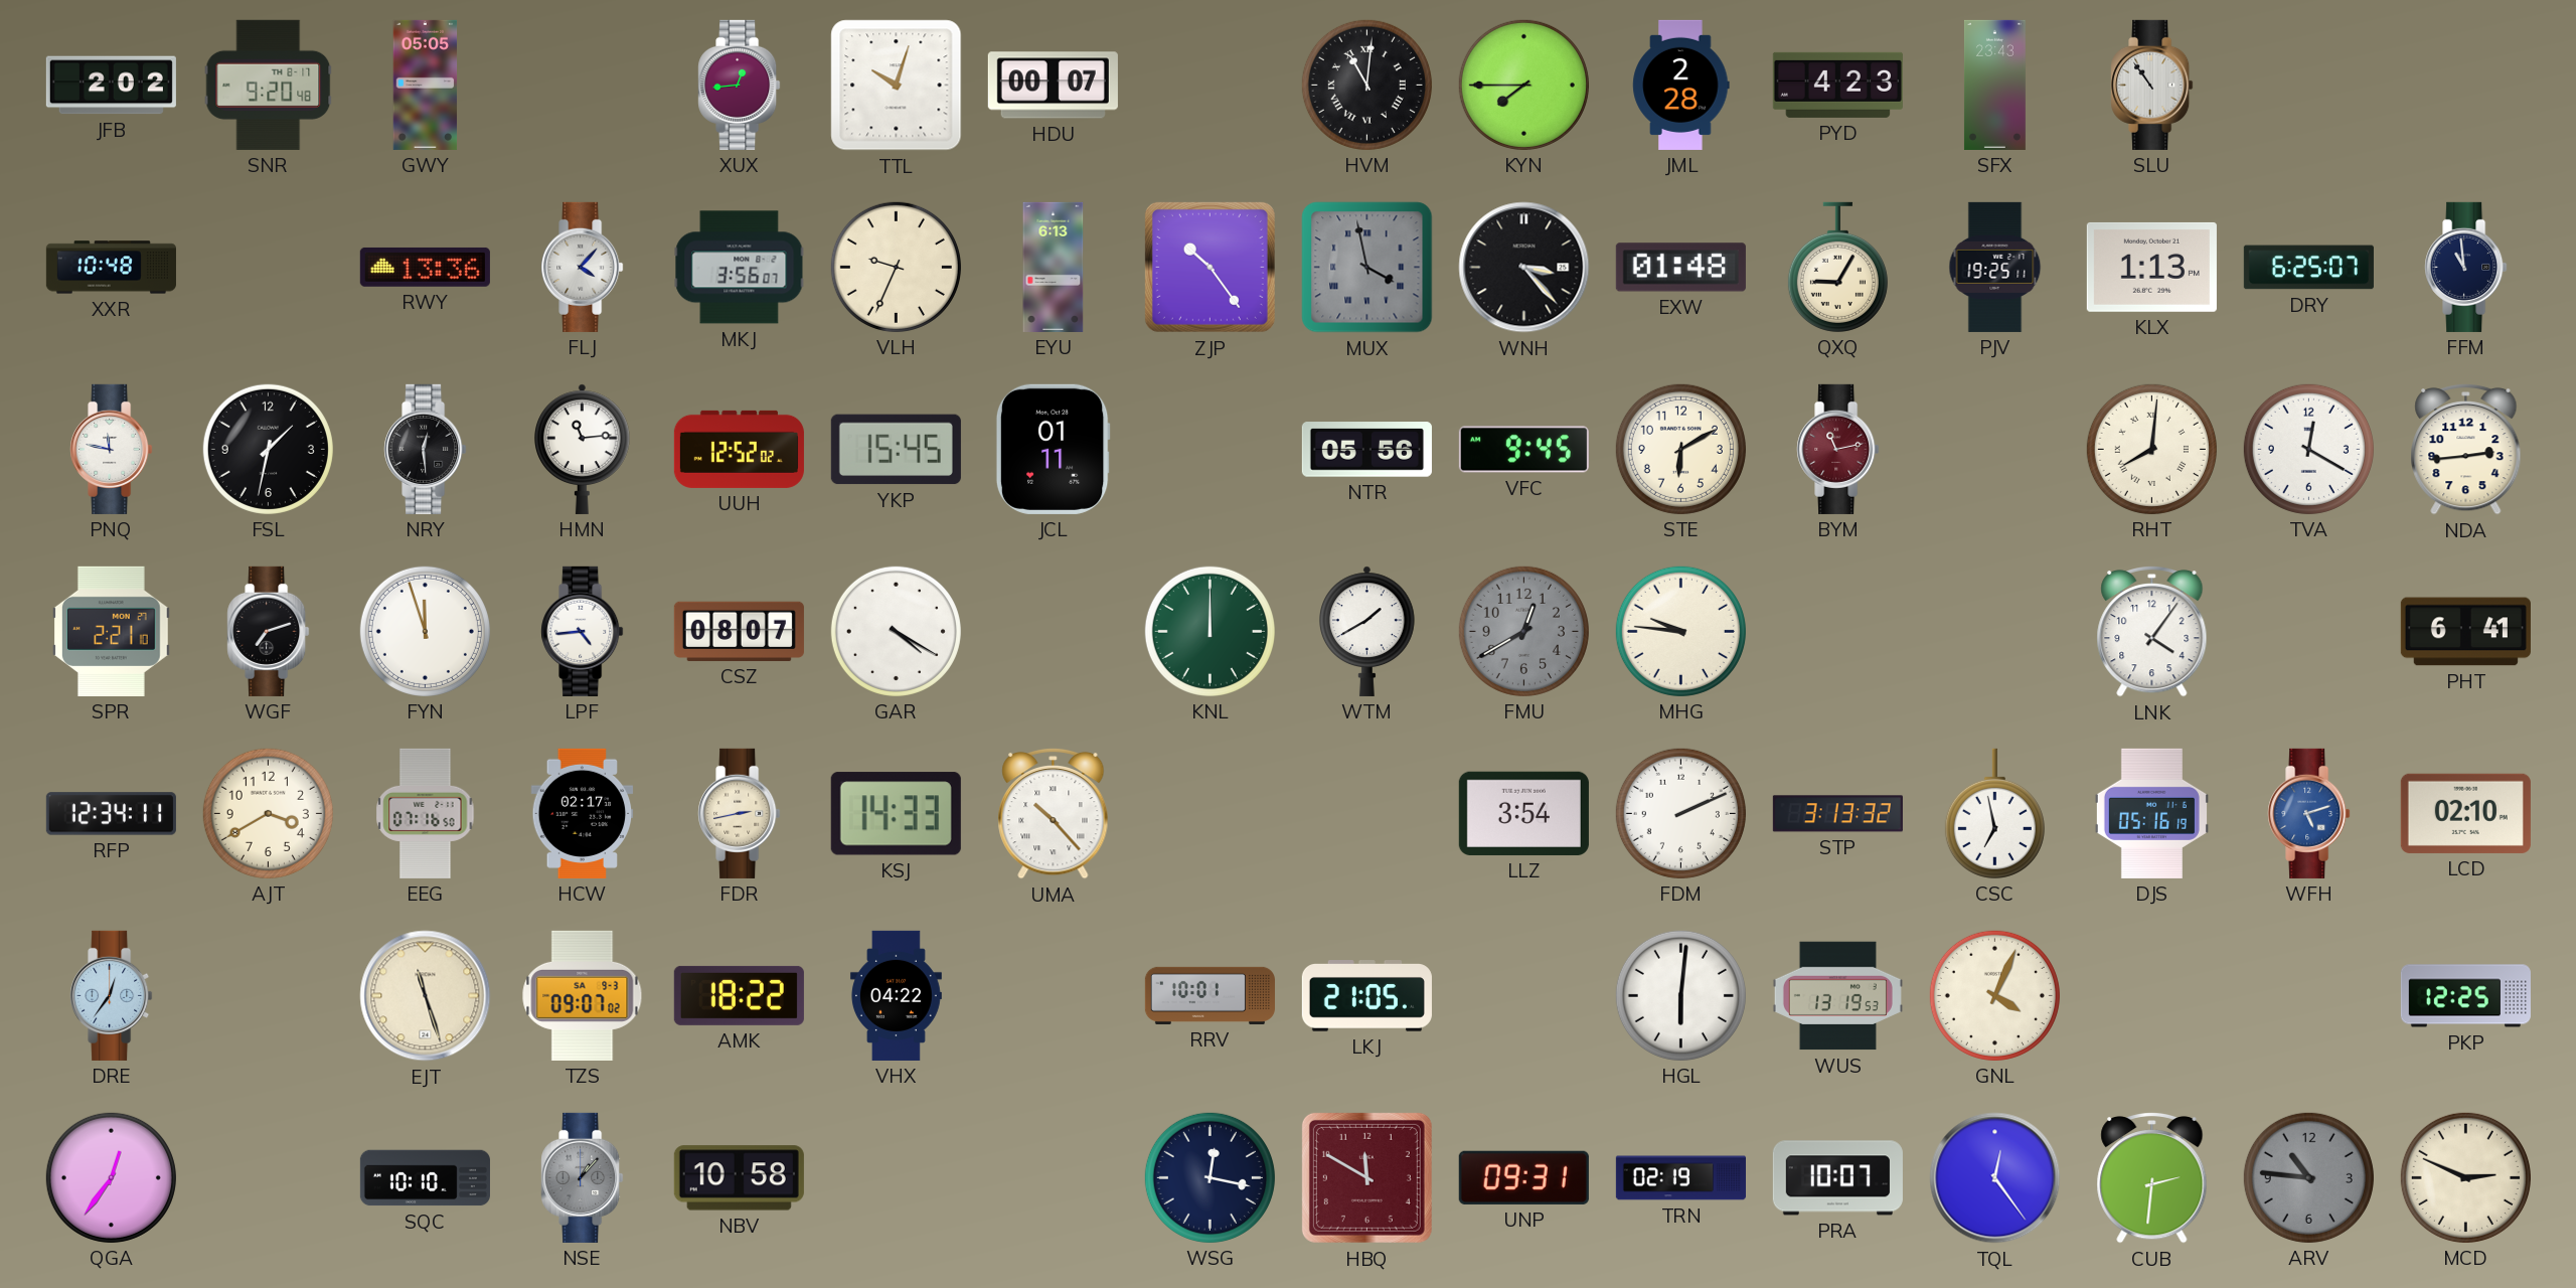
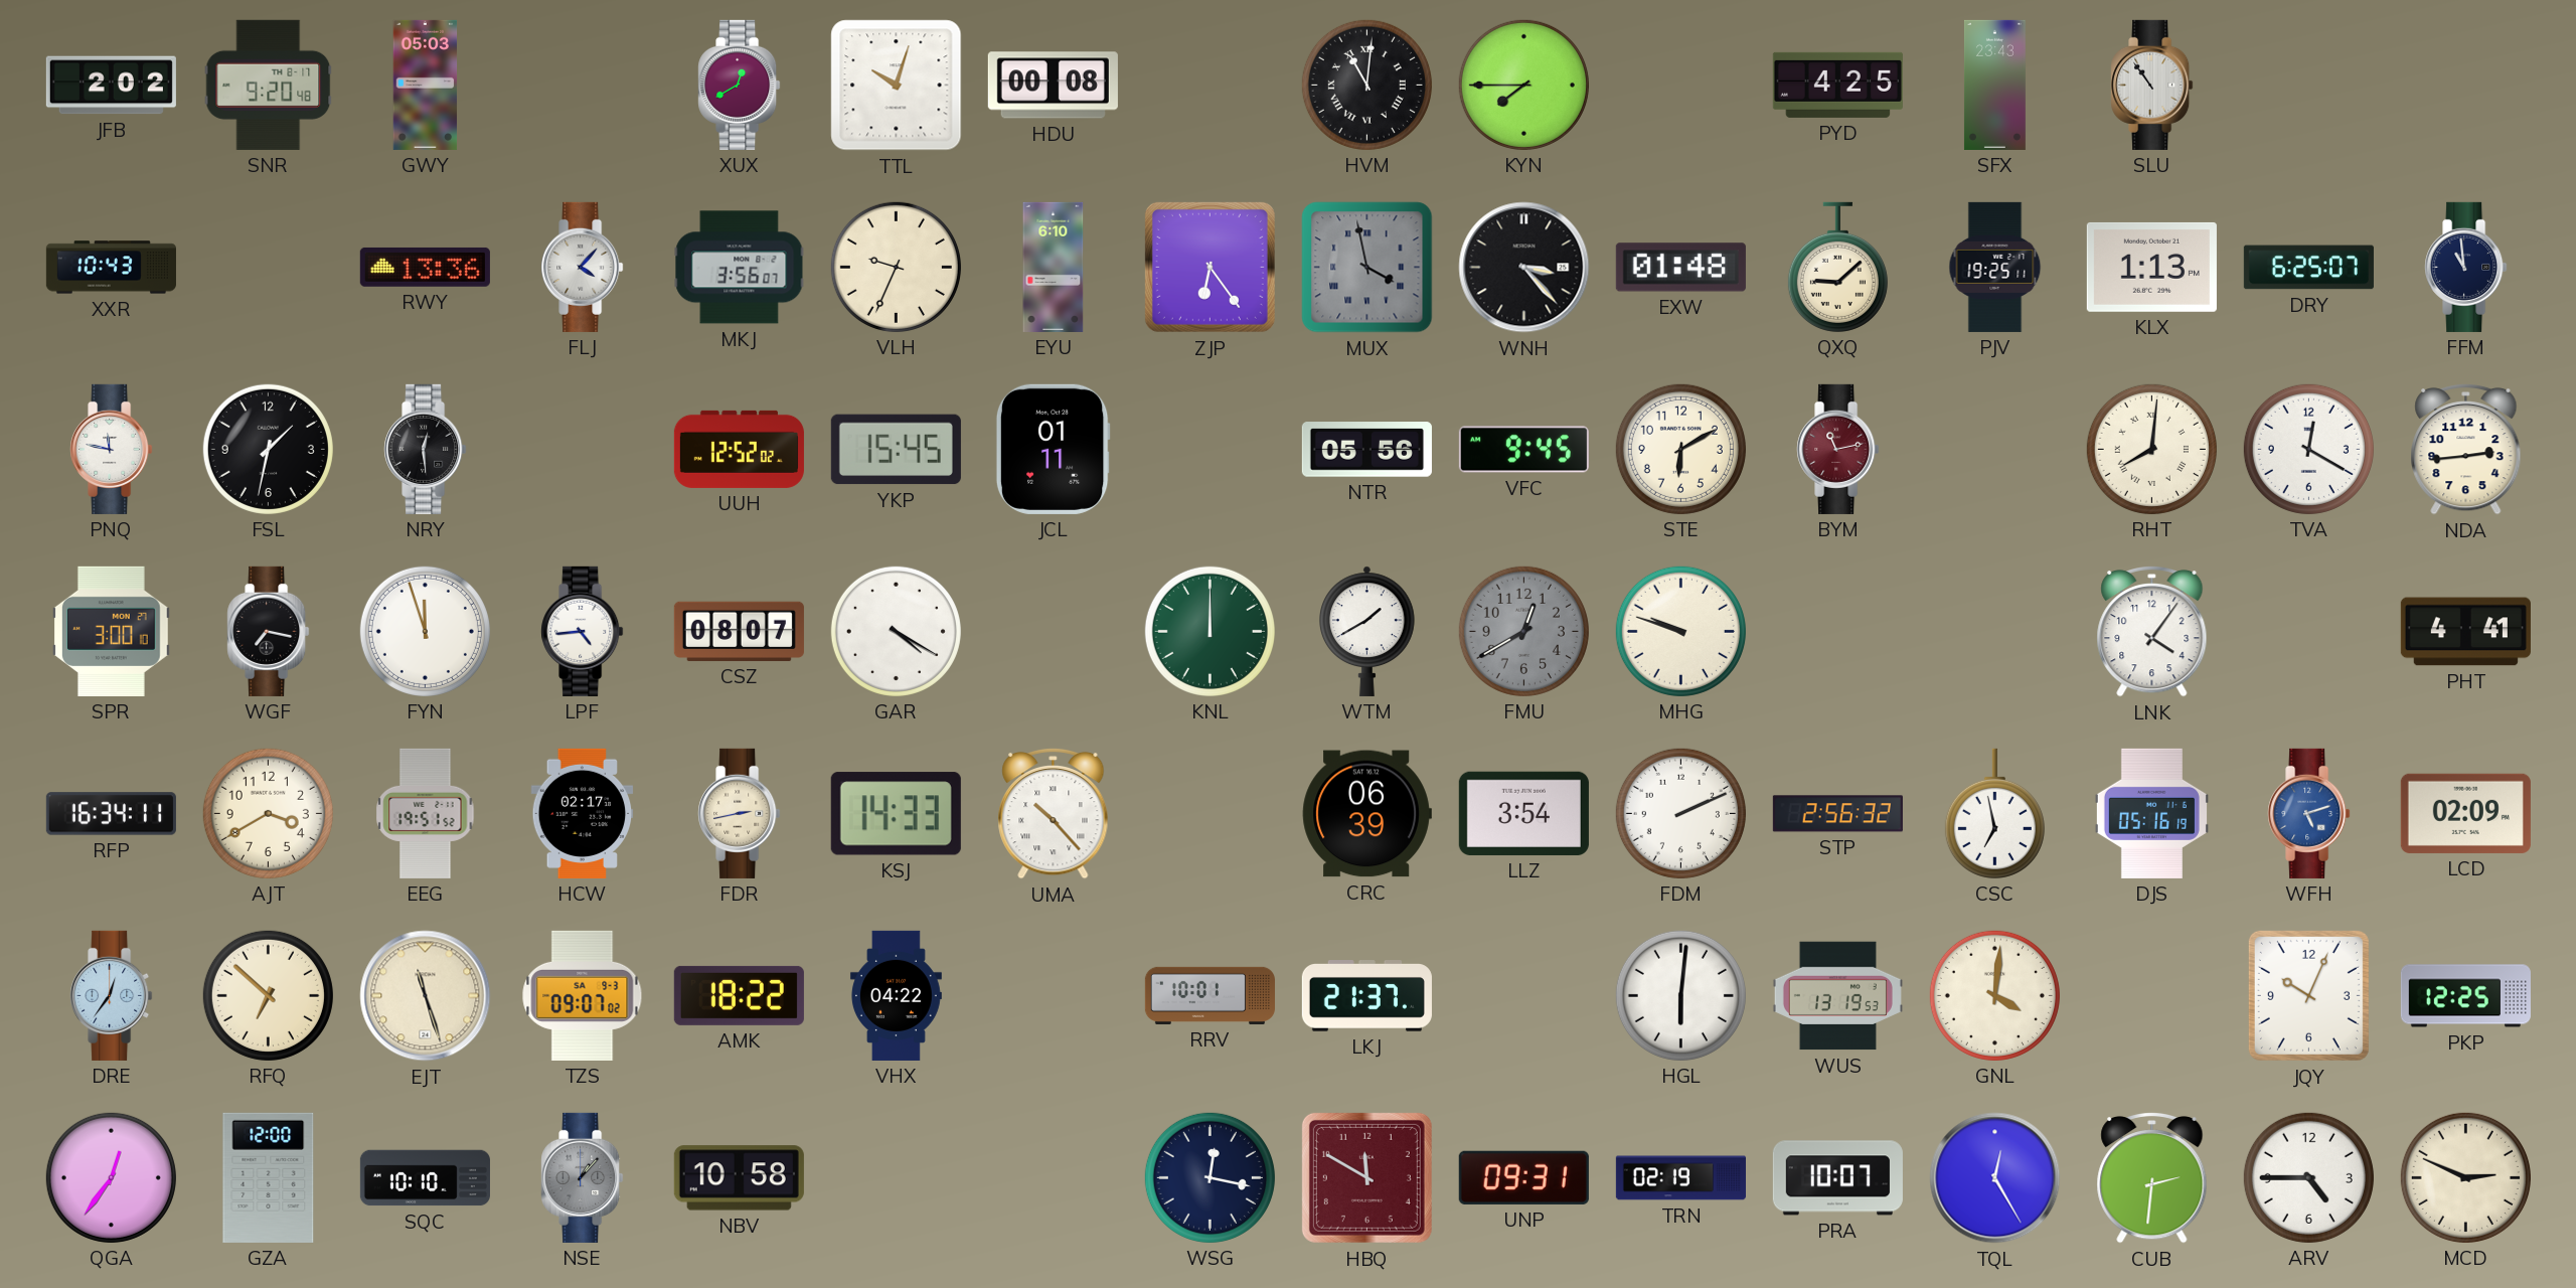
GWY: 05:05 -> 05:03 (426, 85)
XUX: 12:44 -> 12:40 (740, 85)
HDU: 00:07 -> 00:08 (1053, 86)
JML: 2:28 -> none (1681, 85)
PYD: 4:23 -> 4:25 (1837, 85)
XXR: 10:48 -> 10:43 (111, 268)
EYU: 6:13 -> 6:10 (1054, 267)
ZJP: 10:24 -> 6:24 (1210, 267)
QXQ: 9:05 -> 9:08 (1837, 267)
HMN: 11:14 -> none (583, 449)
SPR: 2:21 -> 3:00 (112, 631)
WGF: 7:12 -> 7:17 (269, 631)
MHG: 9:46 -> 9:48 (1680, 631)
PHT: 6:41 -> 4:41 (2465, 632)
RFP: 12:34 -> 16:34 (111, 814)
EEG: 07:16 -> 19:51 (426, 813)
CRC: none -> 06:39 (1366, 814)
STP: 3:13 -> 2:56 (1837, 814)
LCD: 02:10 -> 02:09 (2465, 813)
RFQ: none -> 6:52 (268, 995)
LKJ: 21:05 -> 21:37 (1366, 996)
GNL: 4:04 -> 4:01 (1994, 995)
JQY: none -> 10:04 (2308, 995)
GZA: none -> 12:00 (269, 1177)
TQL: 12:24 -> 12:25 (1995, 1178)
ARV: 10:46 -> 4:45 (2308, 1177)
ARV dial: grey -> white (2308, 1177)
